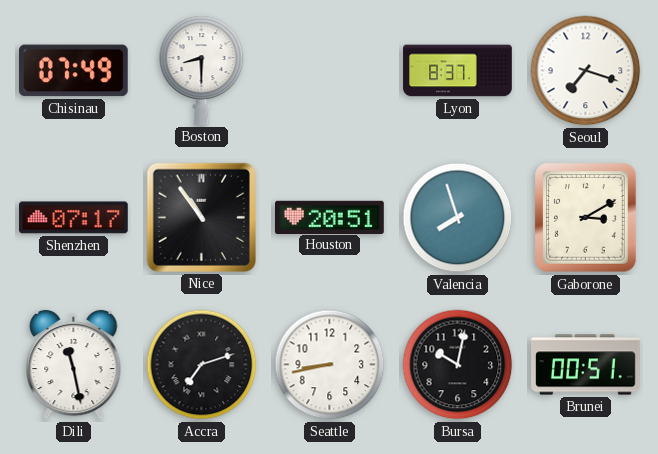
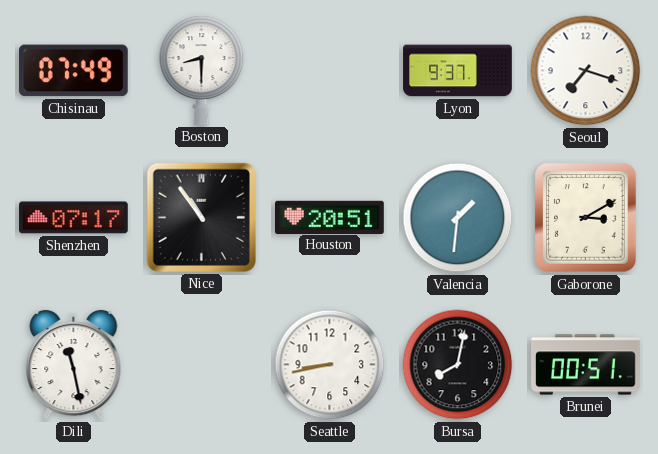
Lyon: 8:37 -> 9:37 (458, 71)
Valencia: 7:57 -> 1:31 (458, 218)
Accra: 7:12 -> none (202, 365)
Bursa: 10:02 -> 8:02 (458, 365)
